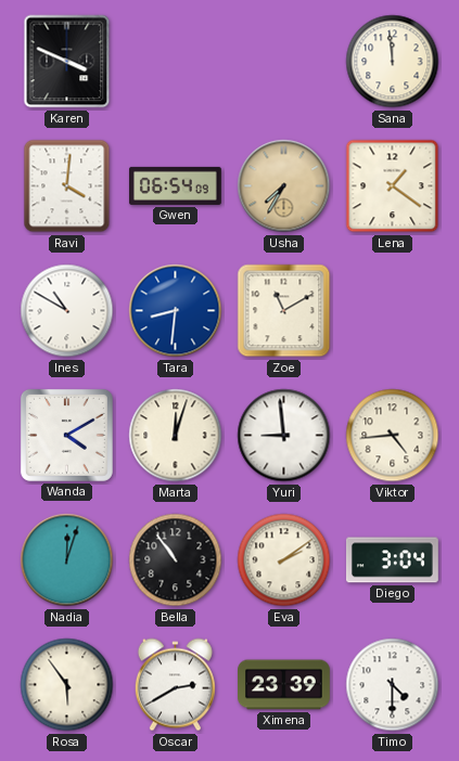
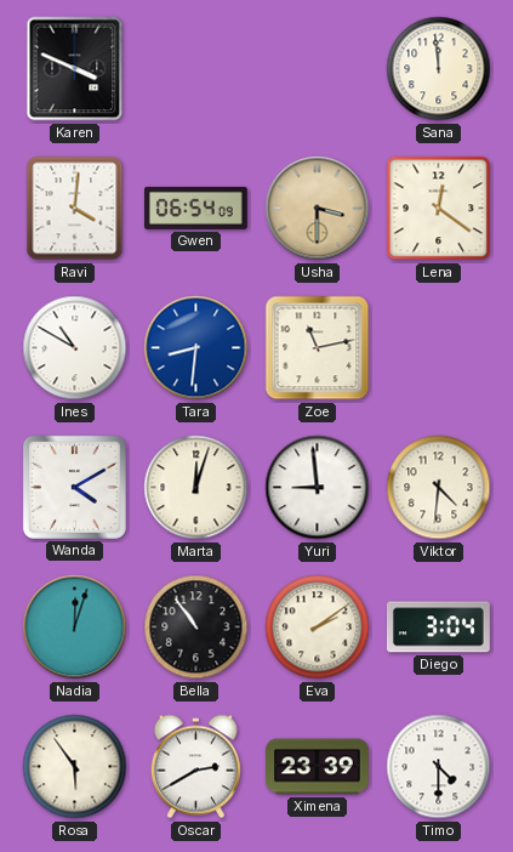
Usha: 7:35 -> 3:30 (318, 209)
Lena: 1:21 -> 12:21 (439, 209)
Zoe: 11:10 -> 11:13 (318, 348)
Viktor: 4:44 -> 4:31 (439, 488)
